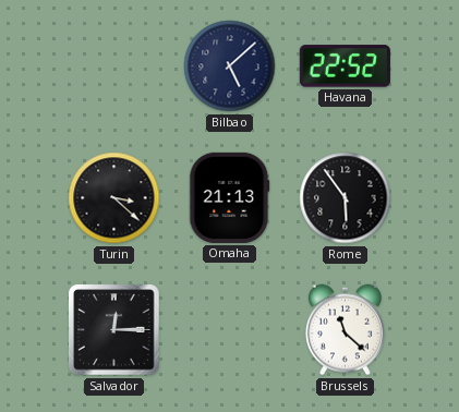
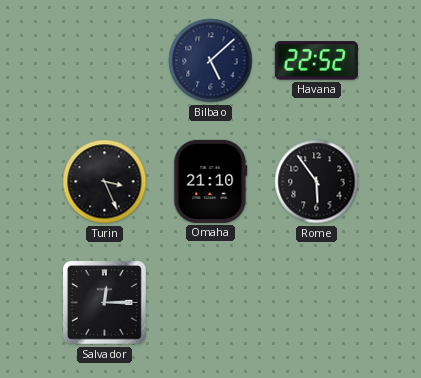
Turin: 3:22 -> 3:26 (105, 182)
Omaha: 21:13 -> 21:10 (211, 181)
Brussels: 11:22 -> none (345, 330)
